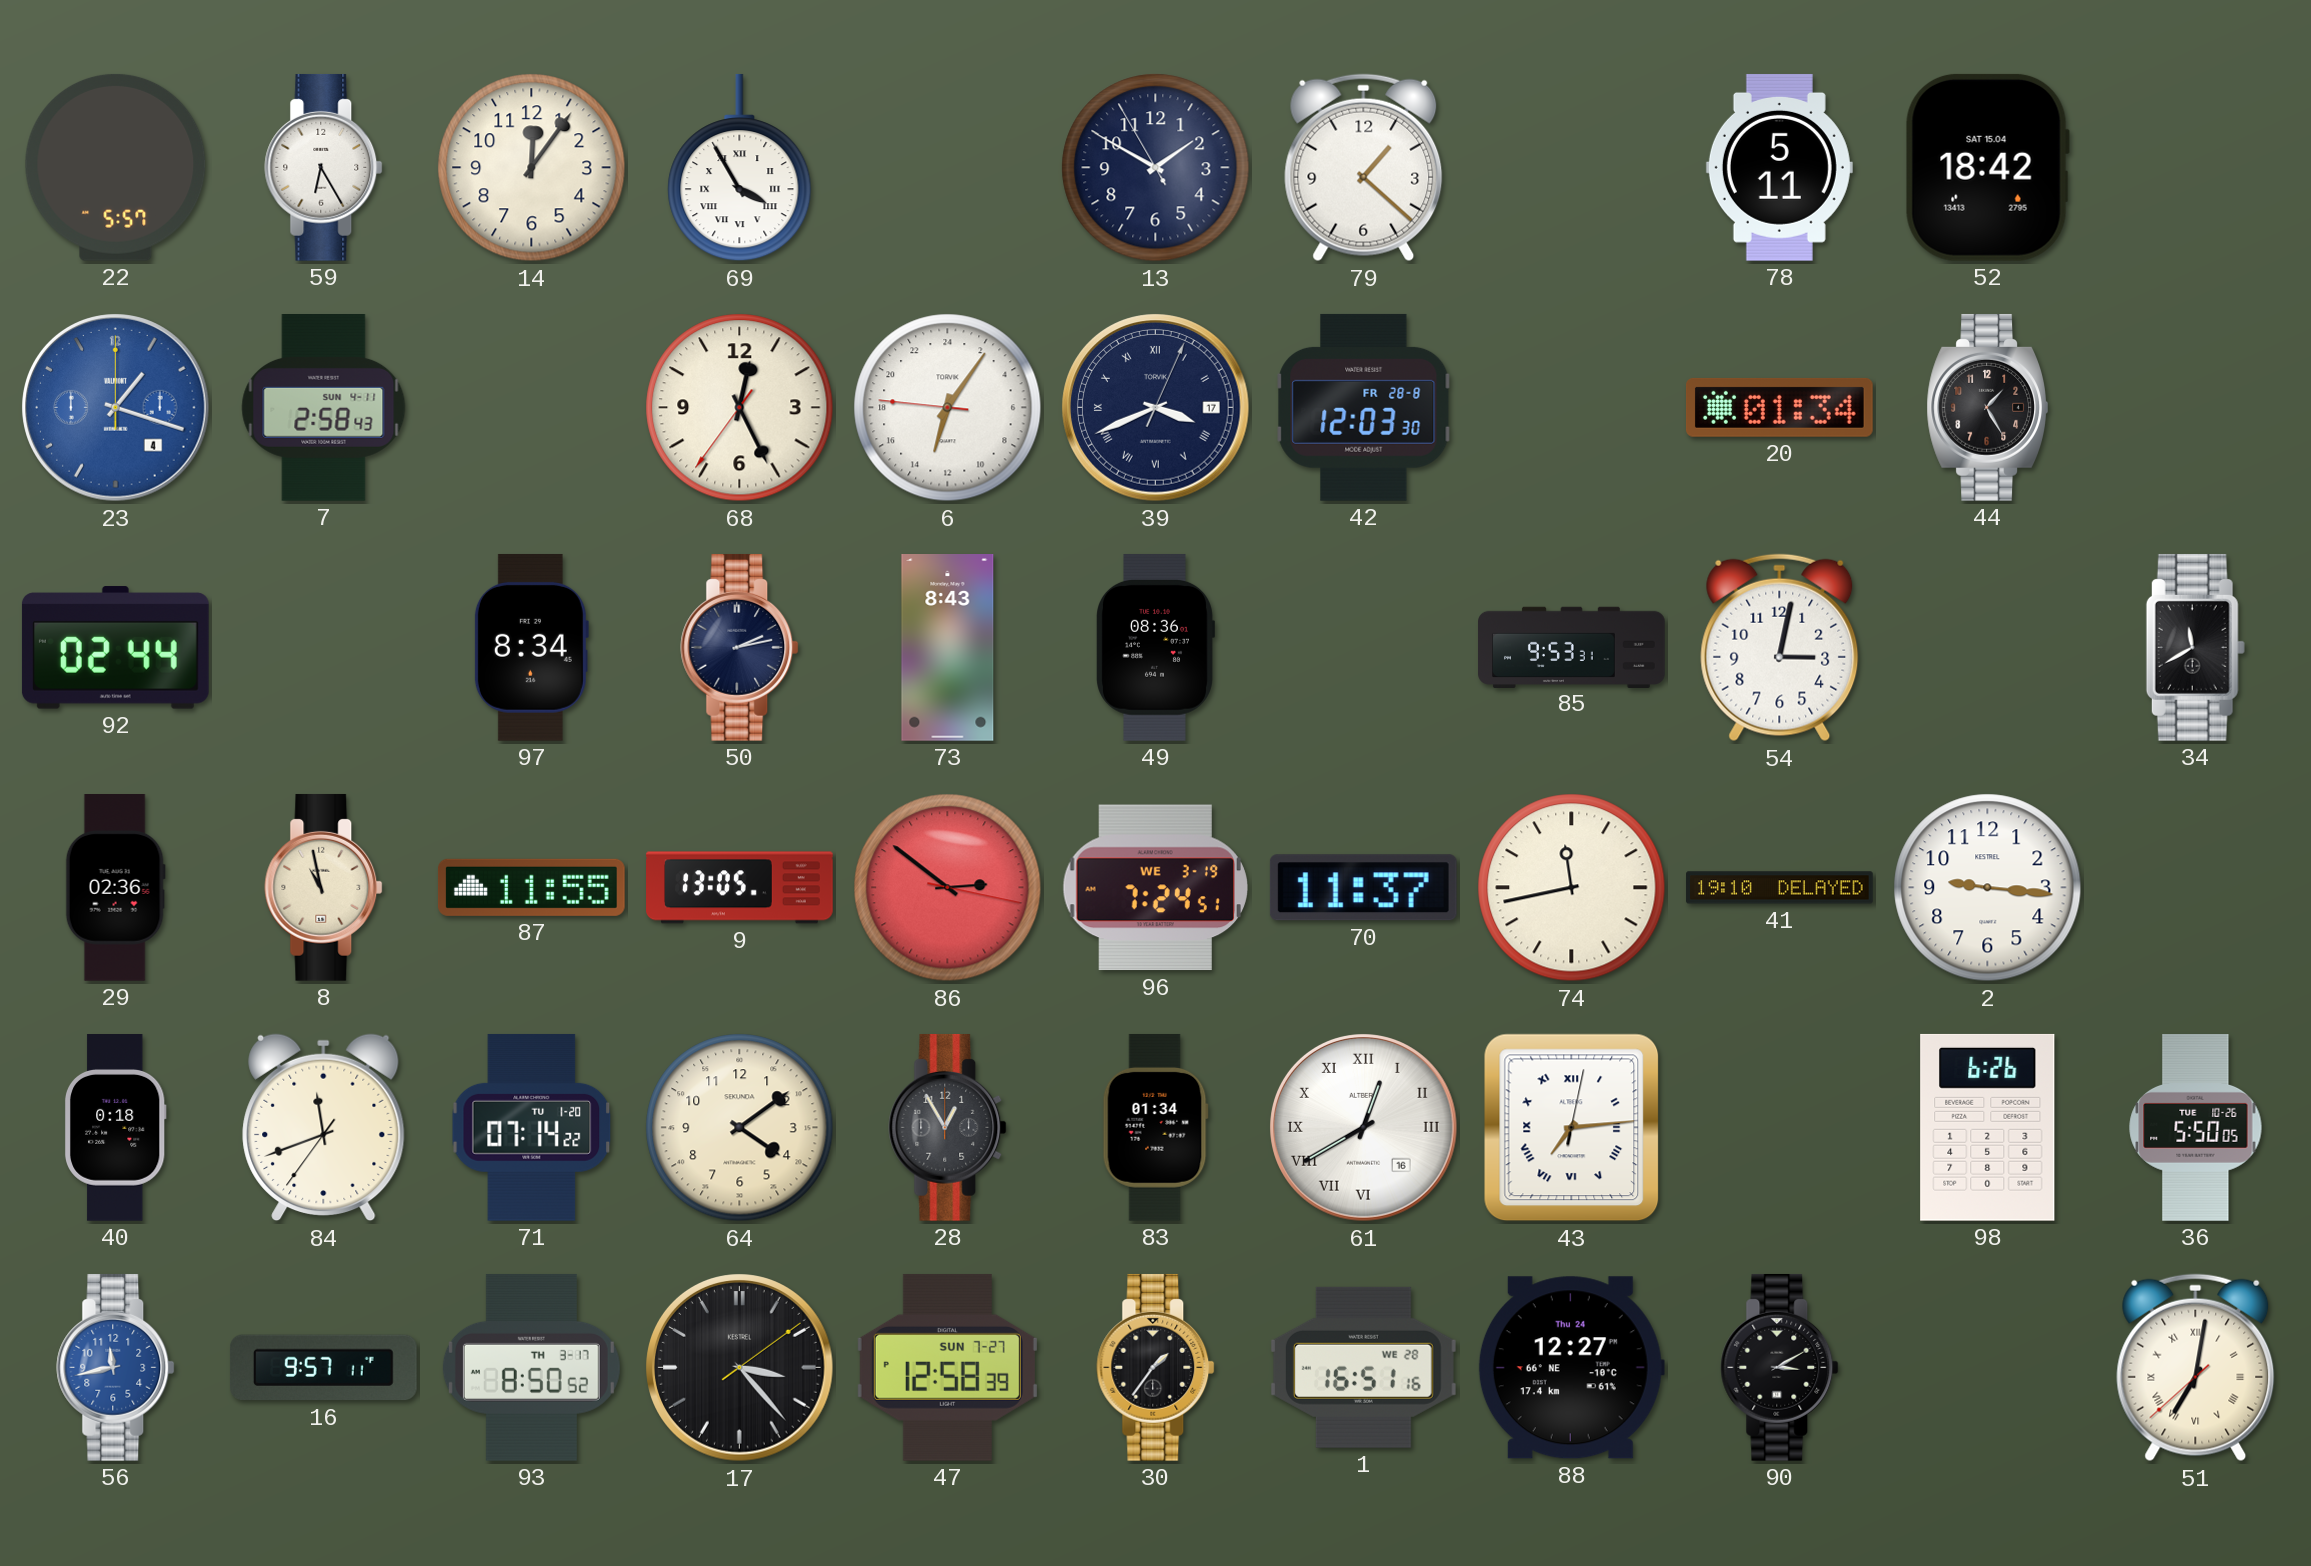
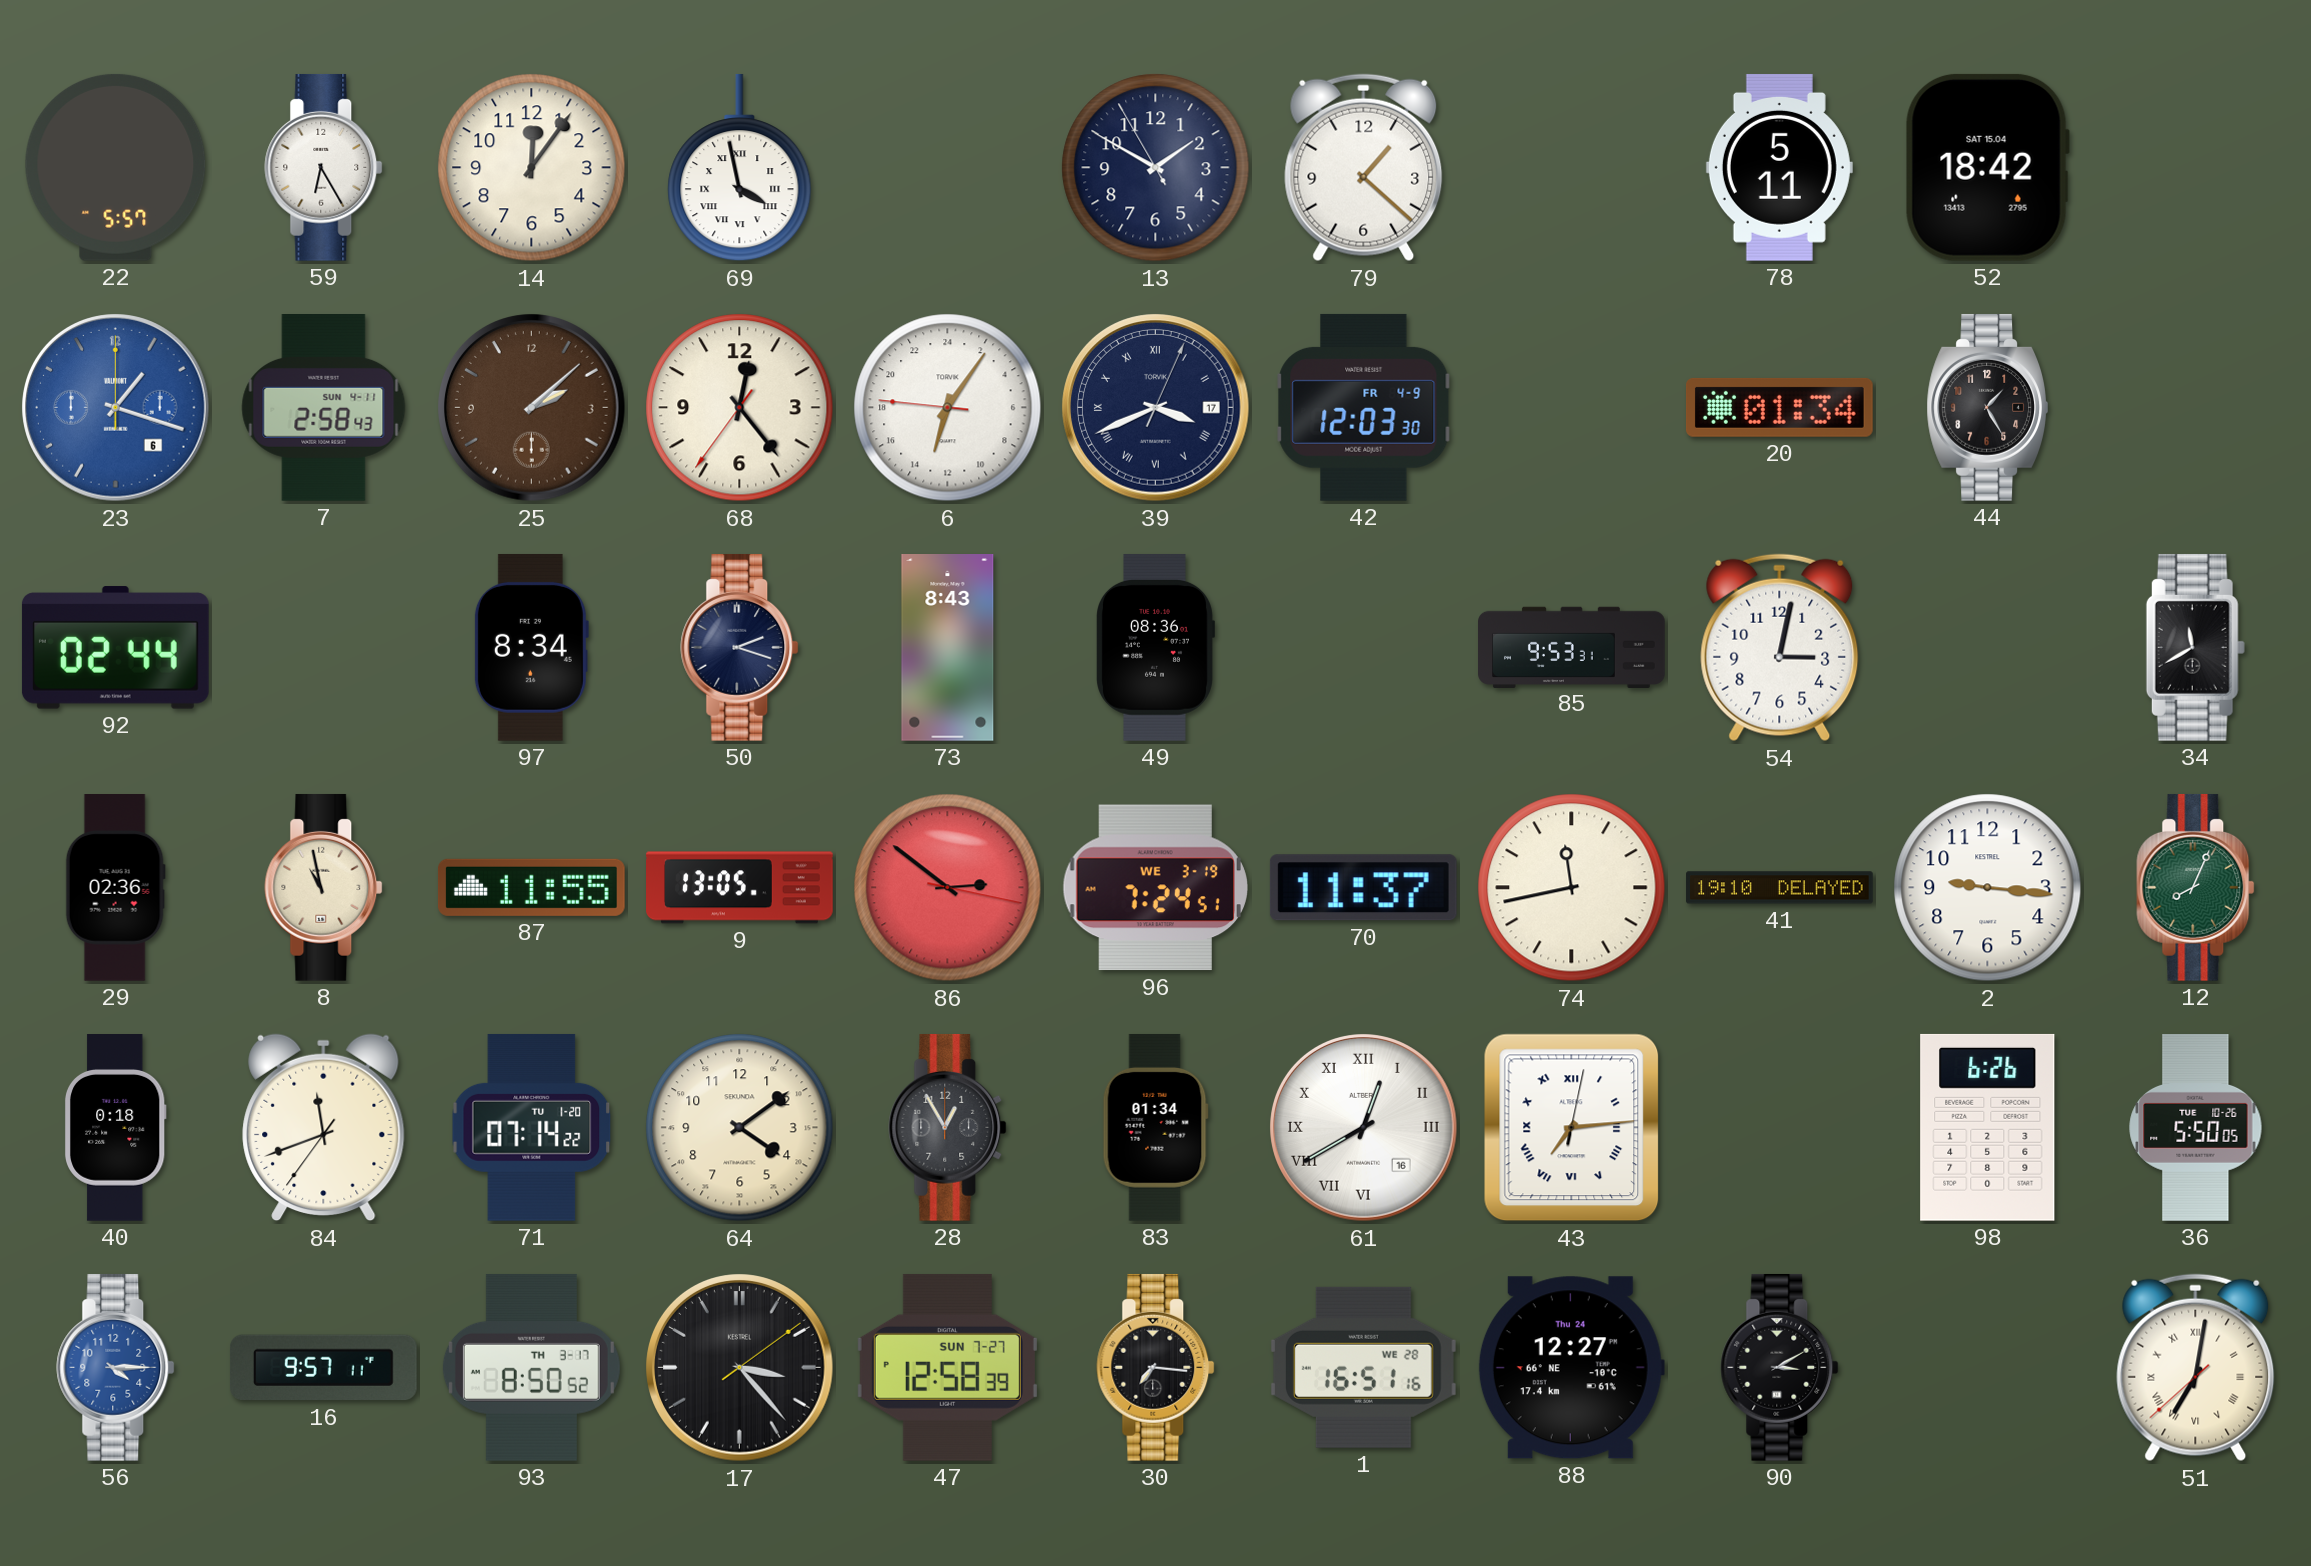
69: 3:55 -> 3:58 (740, 168)
23 date: 4 -> 6 (116, 408)
25: none -> 2:08 (532, 408)
68: 12:25 -> 12:23 (740, 408)
42 date: FR 28-8 -> FR 4-9 (1364, 407)
50: 2:13 -> 2:18 (740, 647)
12: none -> 8:04 (2196, 887)
56: 11:43 -> 4:15 (116, 1367)
30: 1:36 -> 7:16 (1156, 1367)
